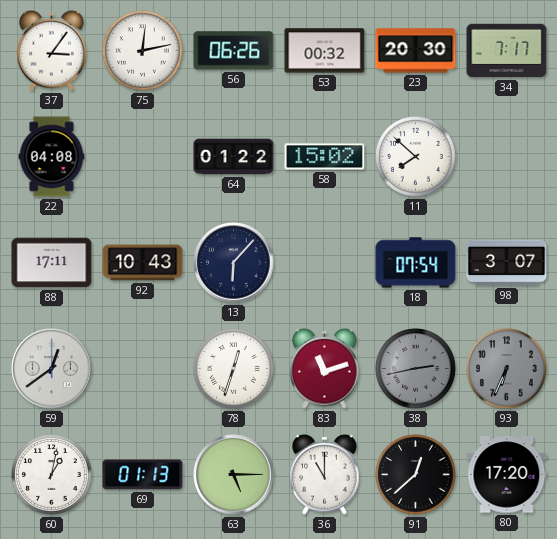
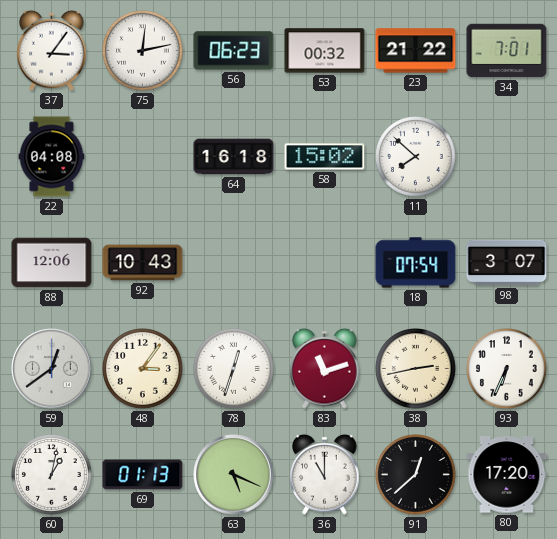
56: 06:26 -> 06:23 (234, 51)
23: 20:30 -> 21:22 (416, 51)
34: 7:17 -> 7:01 (507, 51)
64: 01:22 -> 16:18 (234, 157)
88: 17:11 -> 12:06 (52, 263)
13: 6:07 -> none (234, 263)
48: none -> 3:06 (143, 369)
38 dial: grey -> cream (416, 369)
93 dial: grey -> white (507, 369)
63: 5:15 -> 5:19 (234, 475)
